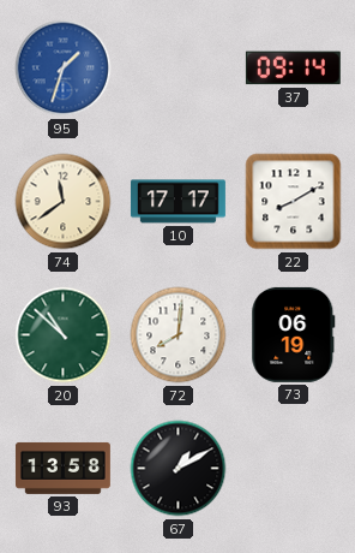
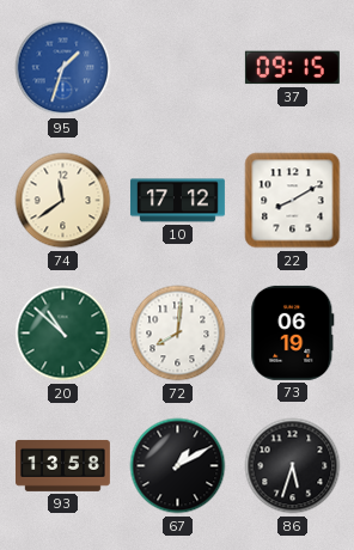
37: 09:14 -> 09:15 (292, 68)
10: 17:17 -> 17:12 (177, 201)
86: none -> 5:33 (293, 466)
